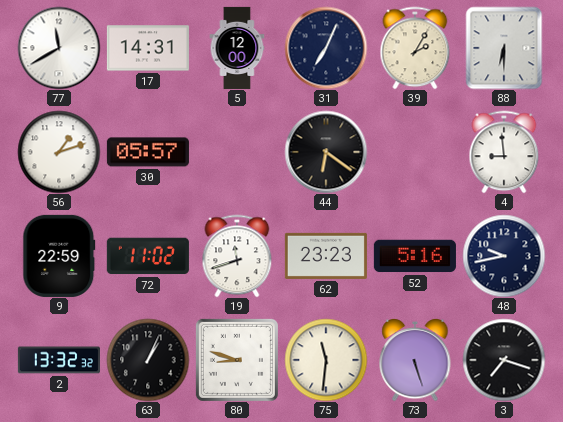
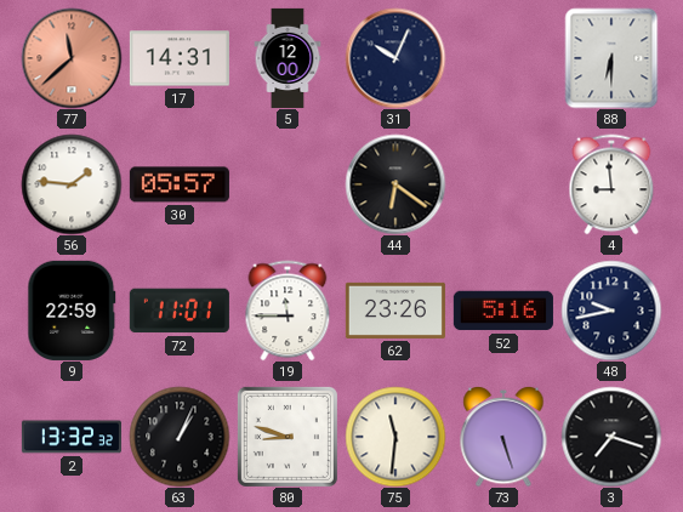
77: 11:40 -> 11:38 (72, 58)
77 dial: white -> salmon (72, 58)
31: 7:04 -> 10:04 (395, 58)
39: 2:05 -> none (415, 48)
56: 1:12 -> 1:46 (72, 184)
72: 11:02 -> 11:01 (180, 311)
19: 11:42 -> 11:45 (288, 311)
62: 23:23 -> 23:26 (395, 311)
